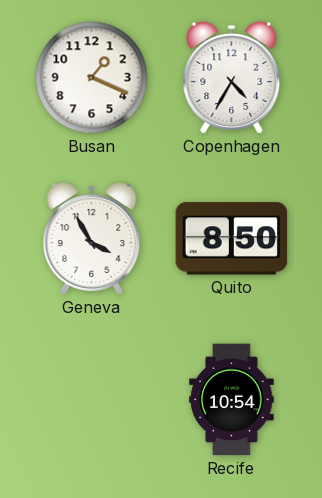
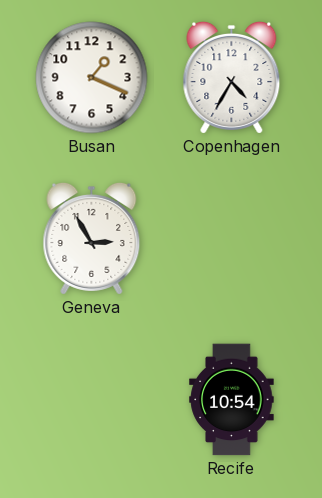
Geneva: 3:55 -> 2:55 (92, 238)
Quito: 8:50 -> none (232, 239)
